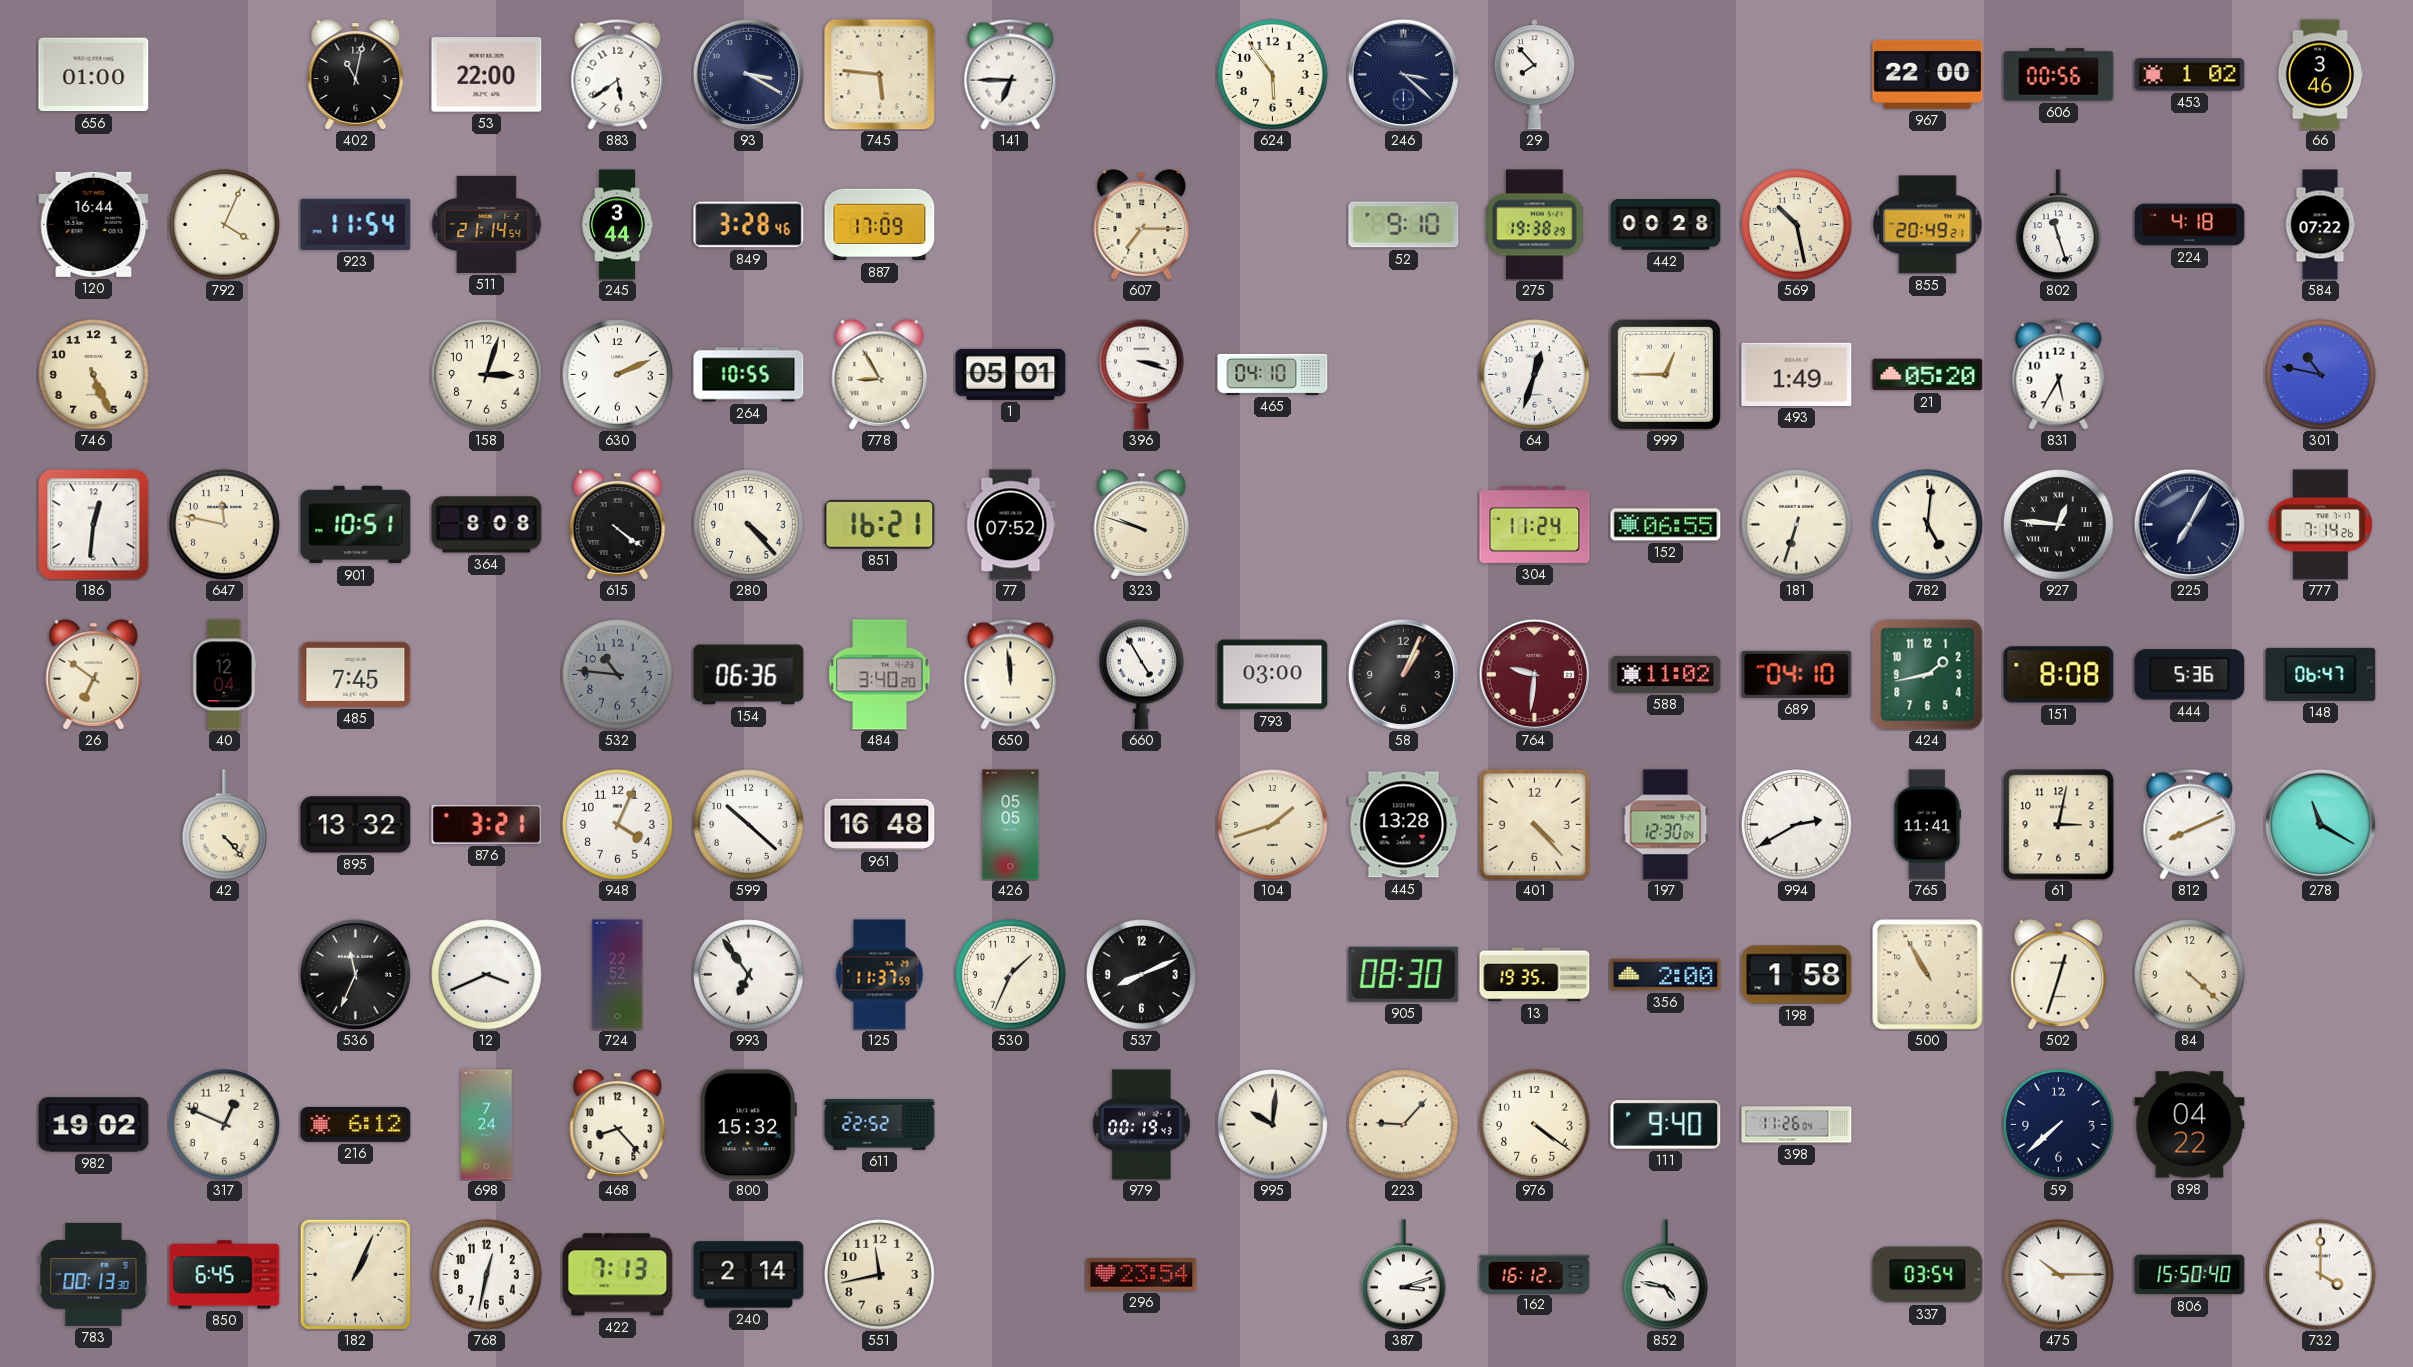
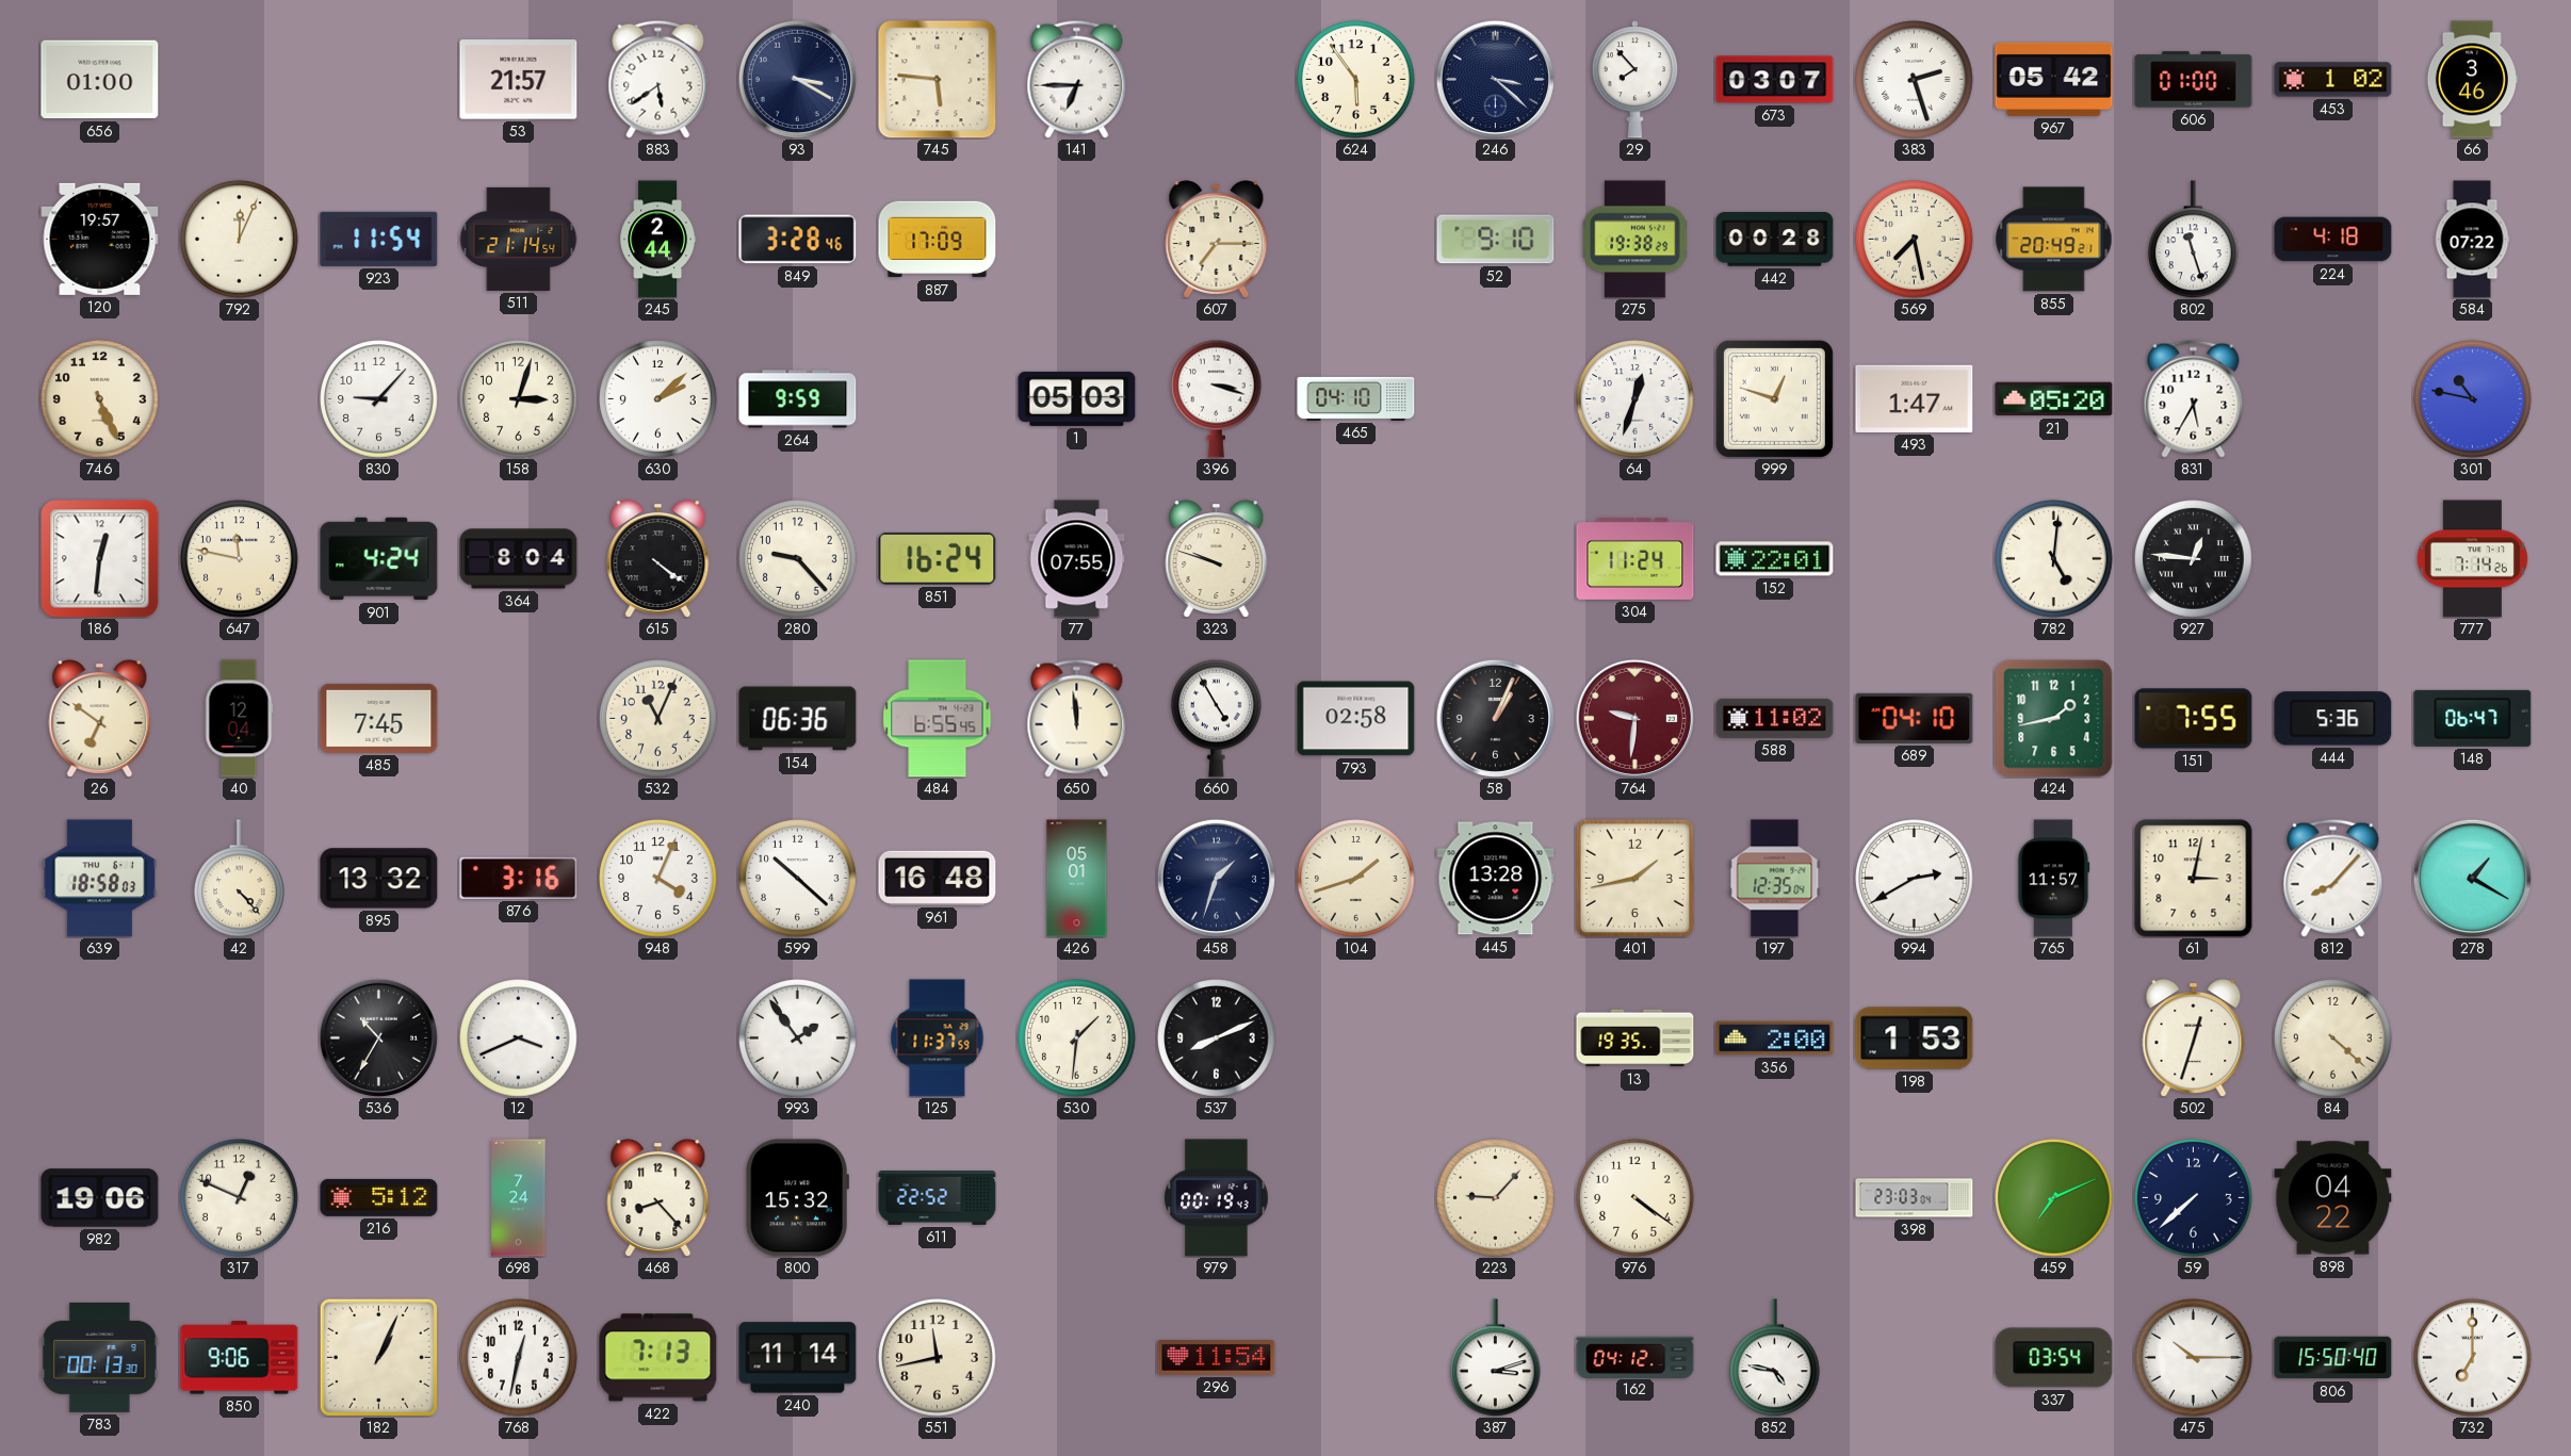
402: 11:02 -> none (356, 75)
53: 22:00 -> 21:57 (519, 80)
673: none -> 03:07 (1775, 80)
383: none -> 2:27 (1915, 80)
967: 22:00 -> 05:42 (2054, 79)
606: 00:56 -> 01:00 (2194, 80)
120: 16:44 -> 19:57 (100, 239)
792: 4:04 -> 12:04 (240, 240)
245: 3:44 -> 2:44 (657, 240)
569: 10:28 -> 7:28 (1915, 240)
830: none -> 9:07 (379, 399)
630: 2:11 -> 2:08 (658, 399)
264: 10:55 -> 9:59 (798, 399)
778: 8:55 -> none (880, 375)
1: 05:01 -> 05:03 (1077, 398)
999: 12:45 -> 12:48 (1774, 398)
493: 1:49 -> 1:47 (1915, 398)
901: 10:51 -> 4:24 (379, 559)
364: 8:08 -> 8:04 (519, 559)
280: 4:23 -> 9:23 (798, 559)
851: 16:21 -> 16:24 (938, 558)
77: 07:52 -> 07:55 (1077, 559)
152: 06:55 -> 22:01 (1775, 559)
181: 6:33 -> none (1797, 525)
225: 7:05 -> none (2189, 524)
532: 10:46 -> 11:04 (658, 719)
532 dial: grey -> cream (658, 719)
484: 3:40 -> 6:55 (938, 719)
793: 03:00 -> 02:58 (1356, 719)
151: 8:08 -> 7:55 (2194, 719)
639: none -> 18:58 (100, 879)
876: 3:21 -> 3:16 (519, 878)
426: 05:05 -> 05:01 (1077, 879)
458: none -> 1:33 (1216, 878)
401: 4:23 -> 1:43 (1634, 878)
197: 12:30 -> 12:35 (1775, 879)
765: 11:41 -> 11:57 (2054, 879)
812: 8:11 -> 8:07 (2333, 878)
278: 11:20 -> 1:20 (2472, 878)
536: 11:34 -> 10:35 (378, 1037)
724: 22:52 -> none (618, 975)
993: 6:54 -> 1:54 (798, 1038)
530: 1:34 -> 1:31 (1077, 1038)
905: 08:30 -> none (1404, 974)
198: 1:58 -> 1:53 (1915, 1038)
500: 10:55 -> none (1928, 975)
982: 19:02 -> 19:06 (100, 1198)
216: 6:12 -> 5:12 (379, 1197)
995: 10:01 -> none (1273, 1125)
111: 9:40 -> none (1666, 1125)
398: 11:26 -> 23:03 (1915, 1198)
459: none -> 7:11 (2054, 1198)
850: 6:45 -> 9:06 (240, 1358)
240: 2:14 -> 11:14 (798, 1358)
296: 23:54 -> 11:54 (1217, 1358)
162: 16:12 -> 04:12 (1636, 1357)
732: 4:00 -> 7:00 (2473, 1358)
